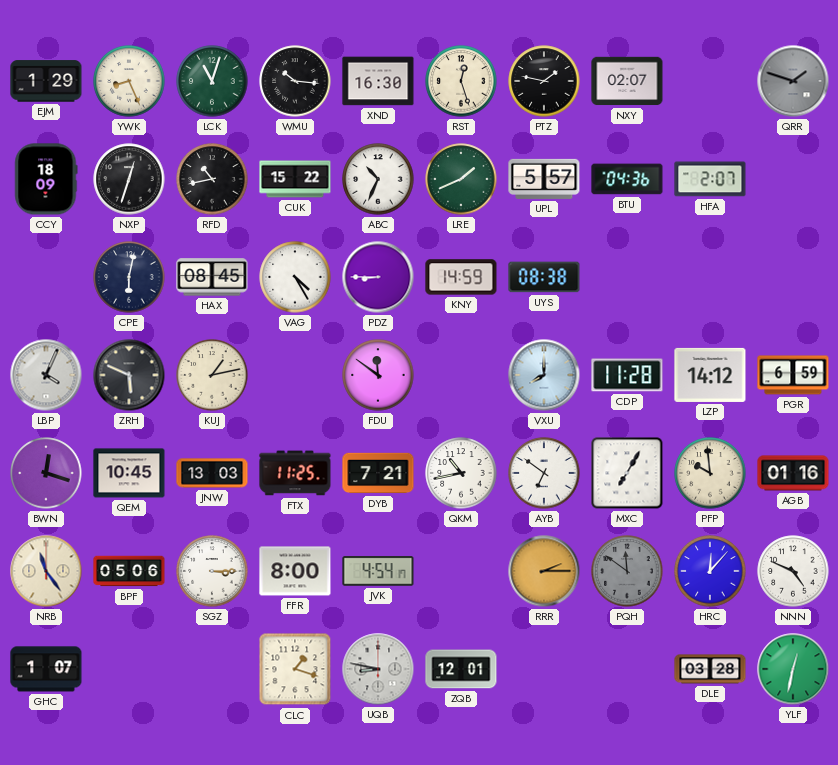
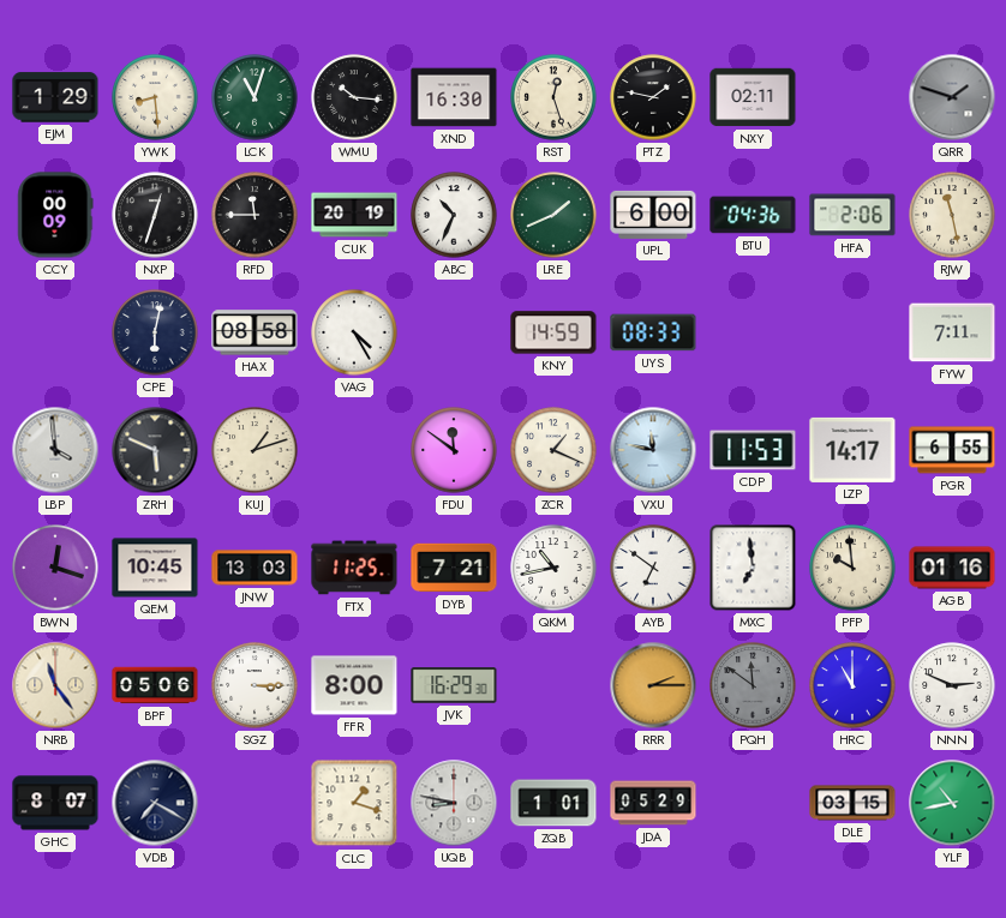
YWK: 8:26 -> 8:29 (155, 97)
NXY: 02:07 -> 02:11 (753, 97)
CCY: 18:09 -> 00:09 (55, 215)
RFD: 10:43 -> 11:45 (255, 215)
CUK: 15:22 -> 20:19 (354, 215)
UPL: 5:57 -> 6:00 (653, 215)
HFA: 2:07 -> 2:06 (852, 215)
RJW: none -> 11:28 (952, 215)
HAX: 08:45 -> 08:58 (255, 332)
PDZ: 8:45 -> none (378, 277)
UYS: 08:38 -> 08:33 (653, 332)
FYW: none -> 7:11 (952, 332)
LBP: 4:04 -> 3:59 (55, 450)
KUJ: 1:13 -> 1:12 (255, 450)
ZCR: none -> 1:19 (553, 450)
VXU: 8:00 -> 11:47 (653, 450)
CDP: 11:28 -> 11:53 (753, 450)
LZP: 14:12 -> 14:17 (852, 450)
PGR: 6:59 -> 6:55 (952, 450)
MXC: 7:05 -> 6:59 (753, 568)
JVK: 4:54 -> 16:29 (454, 685)
HRC: 12:07 -> 11:00 (852, 685)
NNN: 4:49 -> 2:49 (952, 685)
GHC: 1:07 -> 8:07 (55, 803)
VDB: none -> 7:20 (155, 803)
ZQB: 12:01 -> 1:01 (553, 803)
JDA: none -> 05:29 (653, 803)
DLE: 03:28 -> 03:15 (852, 803)
YLF: 12:32 -> 10:43 (952, 803)
